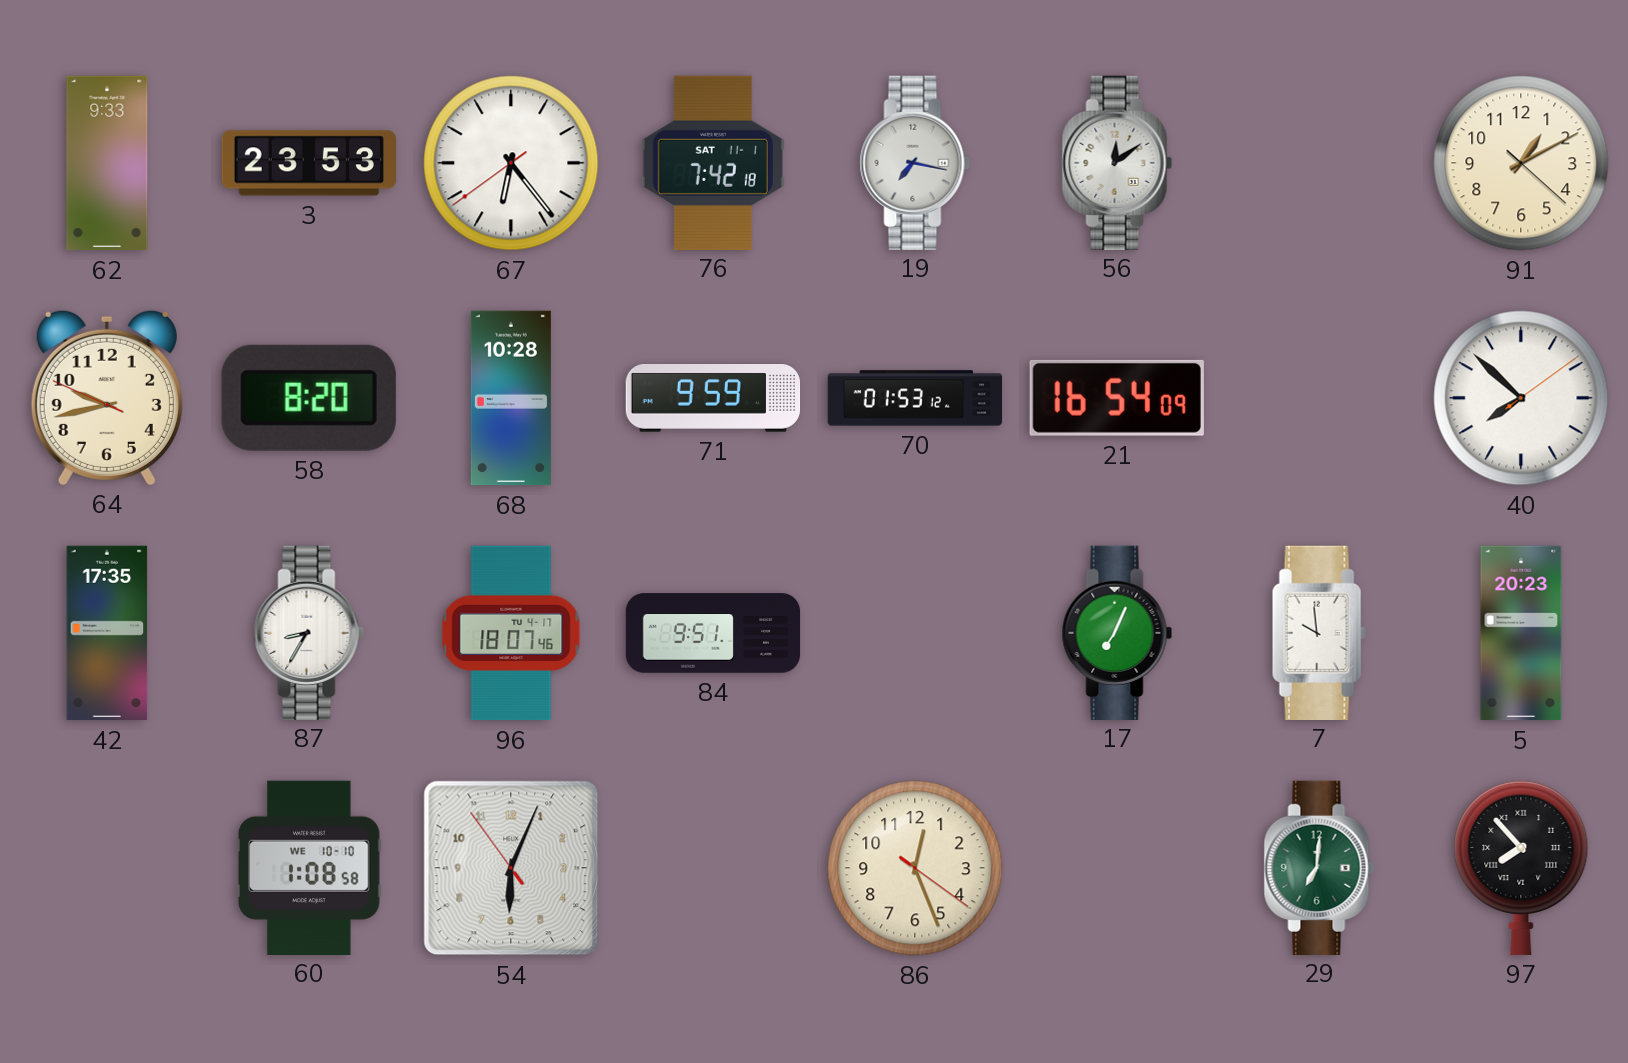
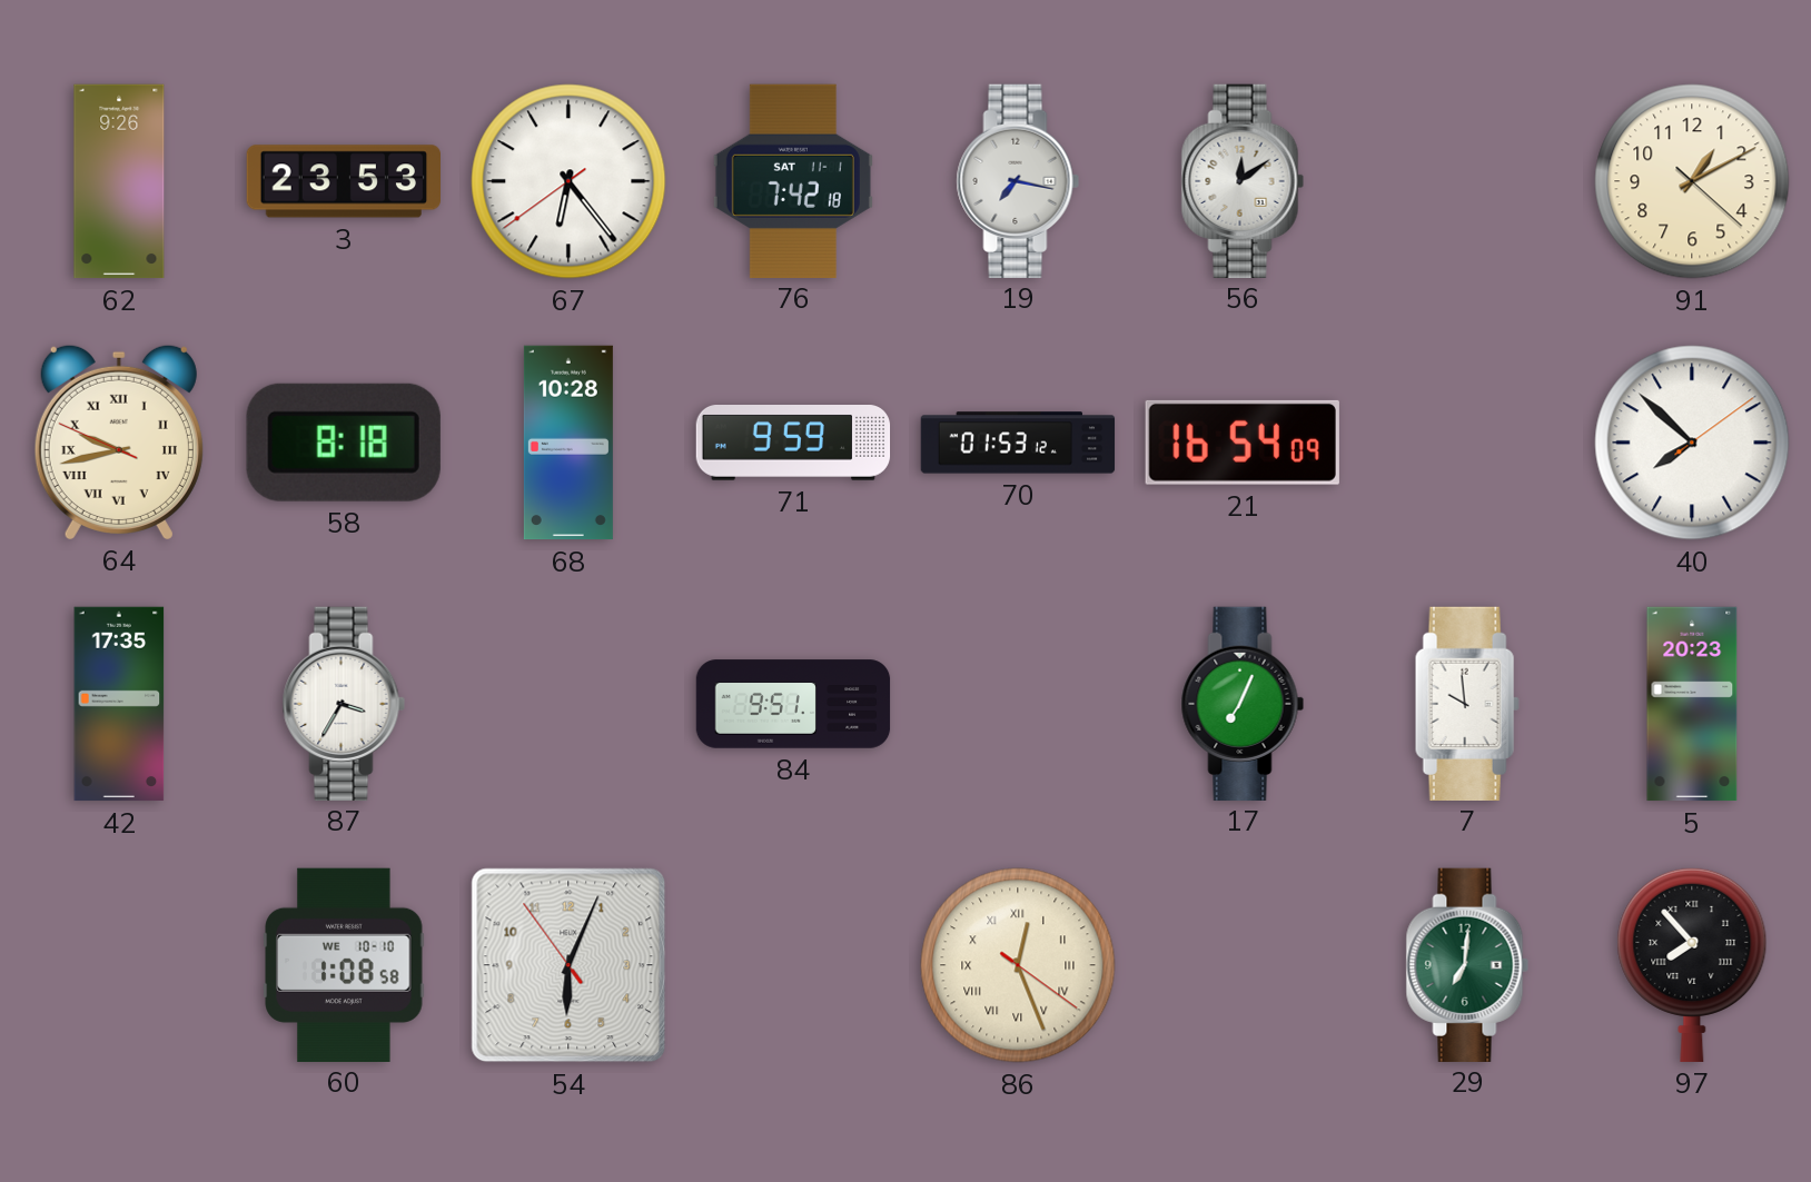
62: 9:33 -> 9:26 (119, 181)
64 numerals: Arabic -> Roman (119, 441)
58: 8:20 -> 8:18 (344, 443)
87: 8:35 -> 3:35 (344, 703)
96: 18:07 -> none (511, 633)
86 numerals: Arabic -> Roman (1018, 965)
